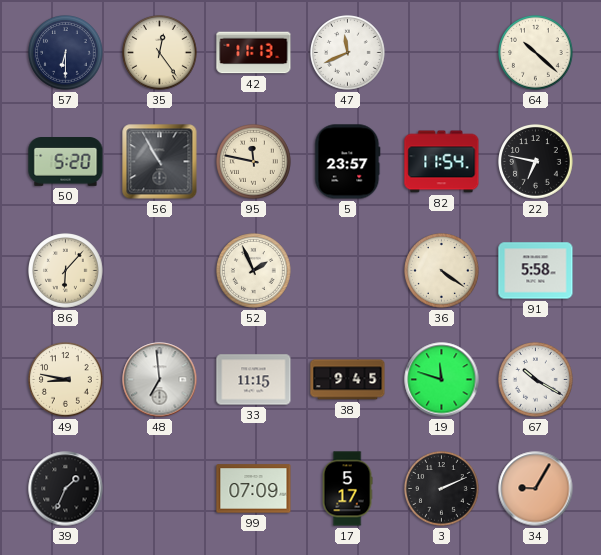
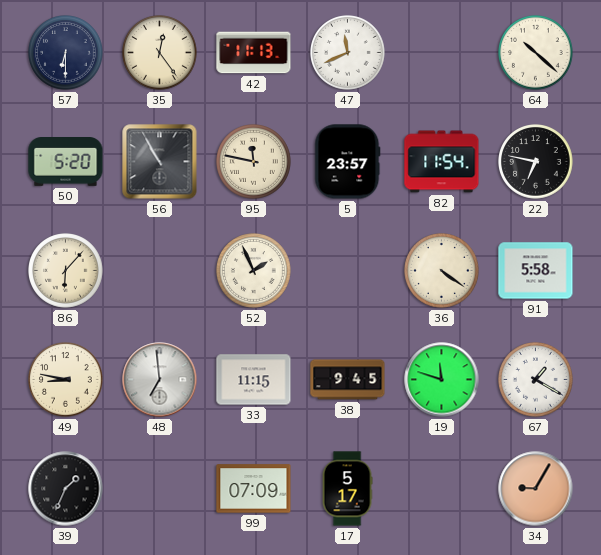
67: 10:20 -> 1:20 (536, 380)
3: 2:11 -> none (442, 489)
